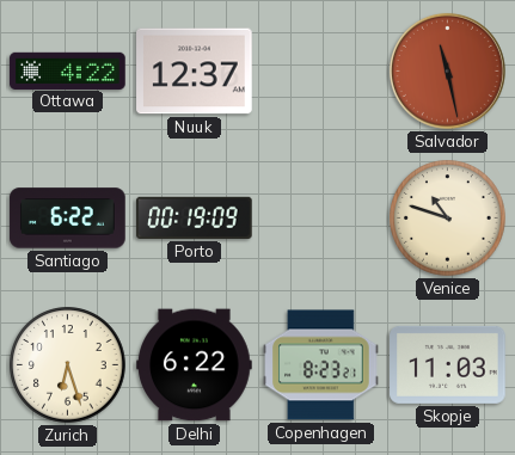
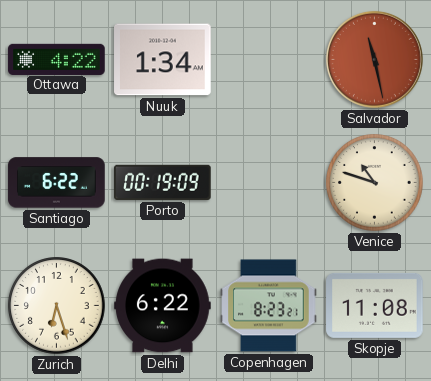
Nuuk: 12:37 -> 1:34 (163, 60)
Skopje: 11:03 -> 11:08 (375, 305)
